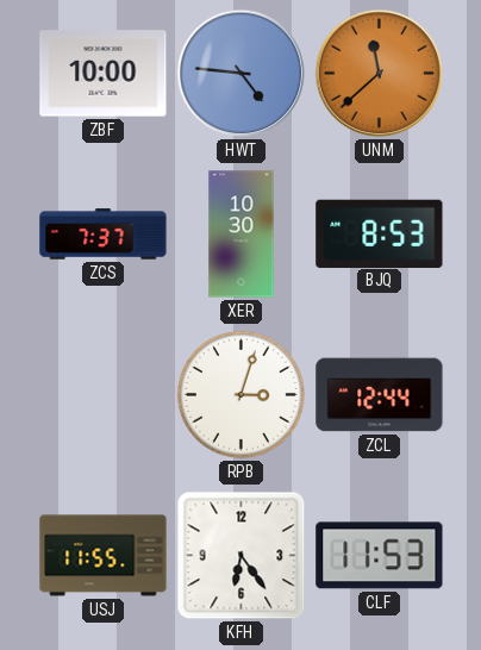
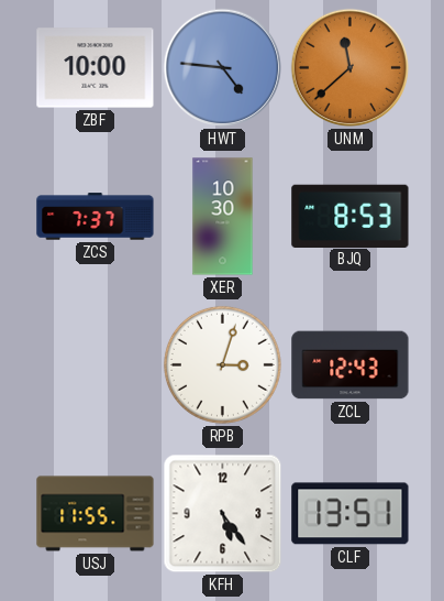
ZCL: 12:44 -> 12:43 (351, 365)
KFH: 6:24 -> 5:24 (223, 514)
CLF: 11:53 -> 13:51 (351, 514)
